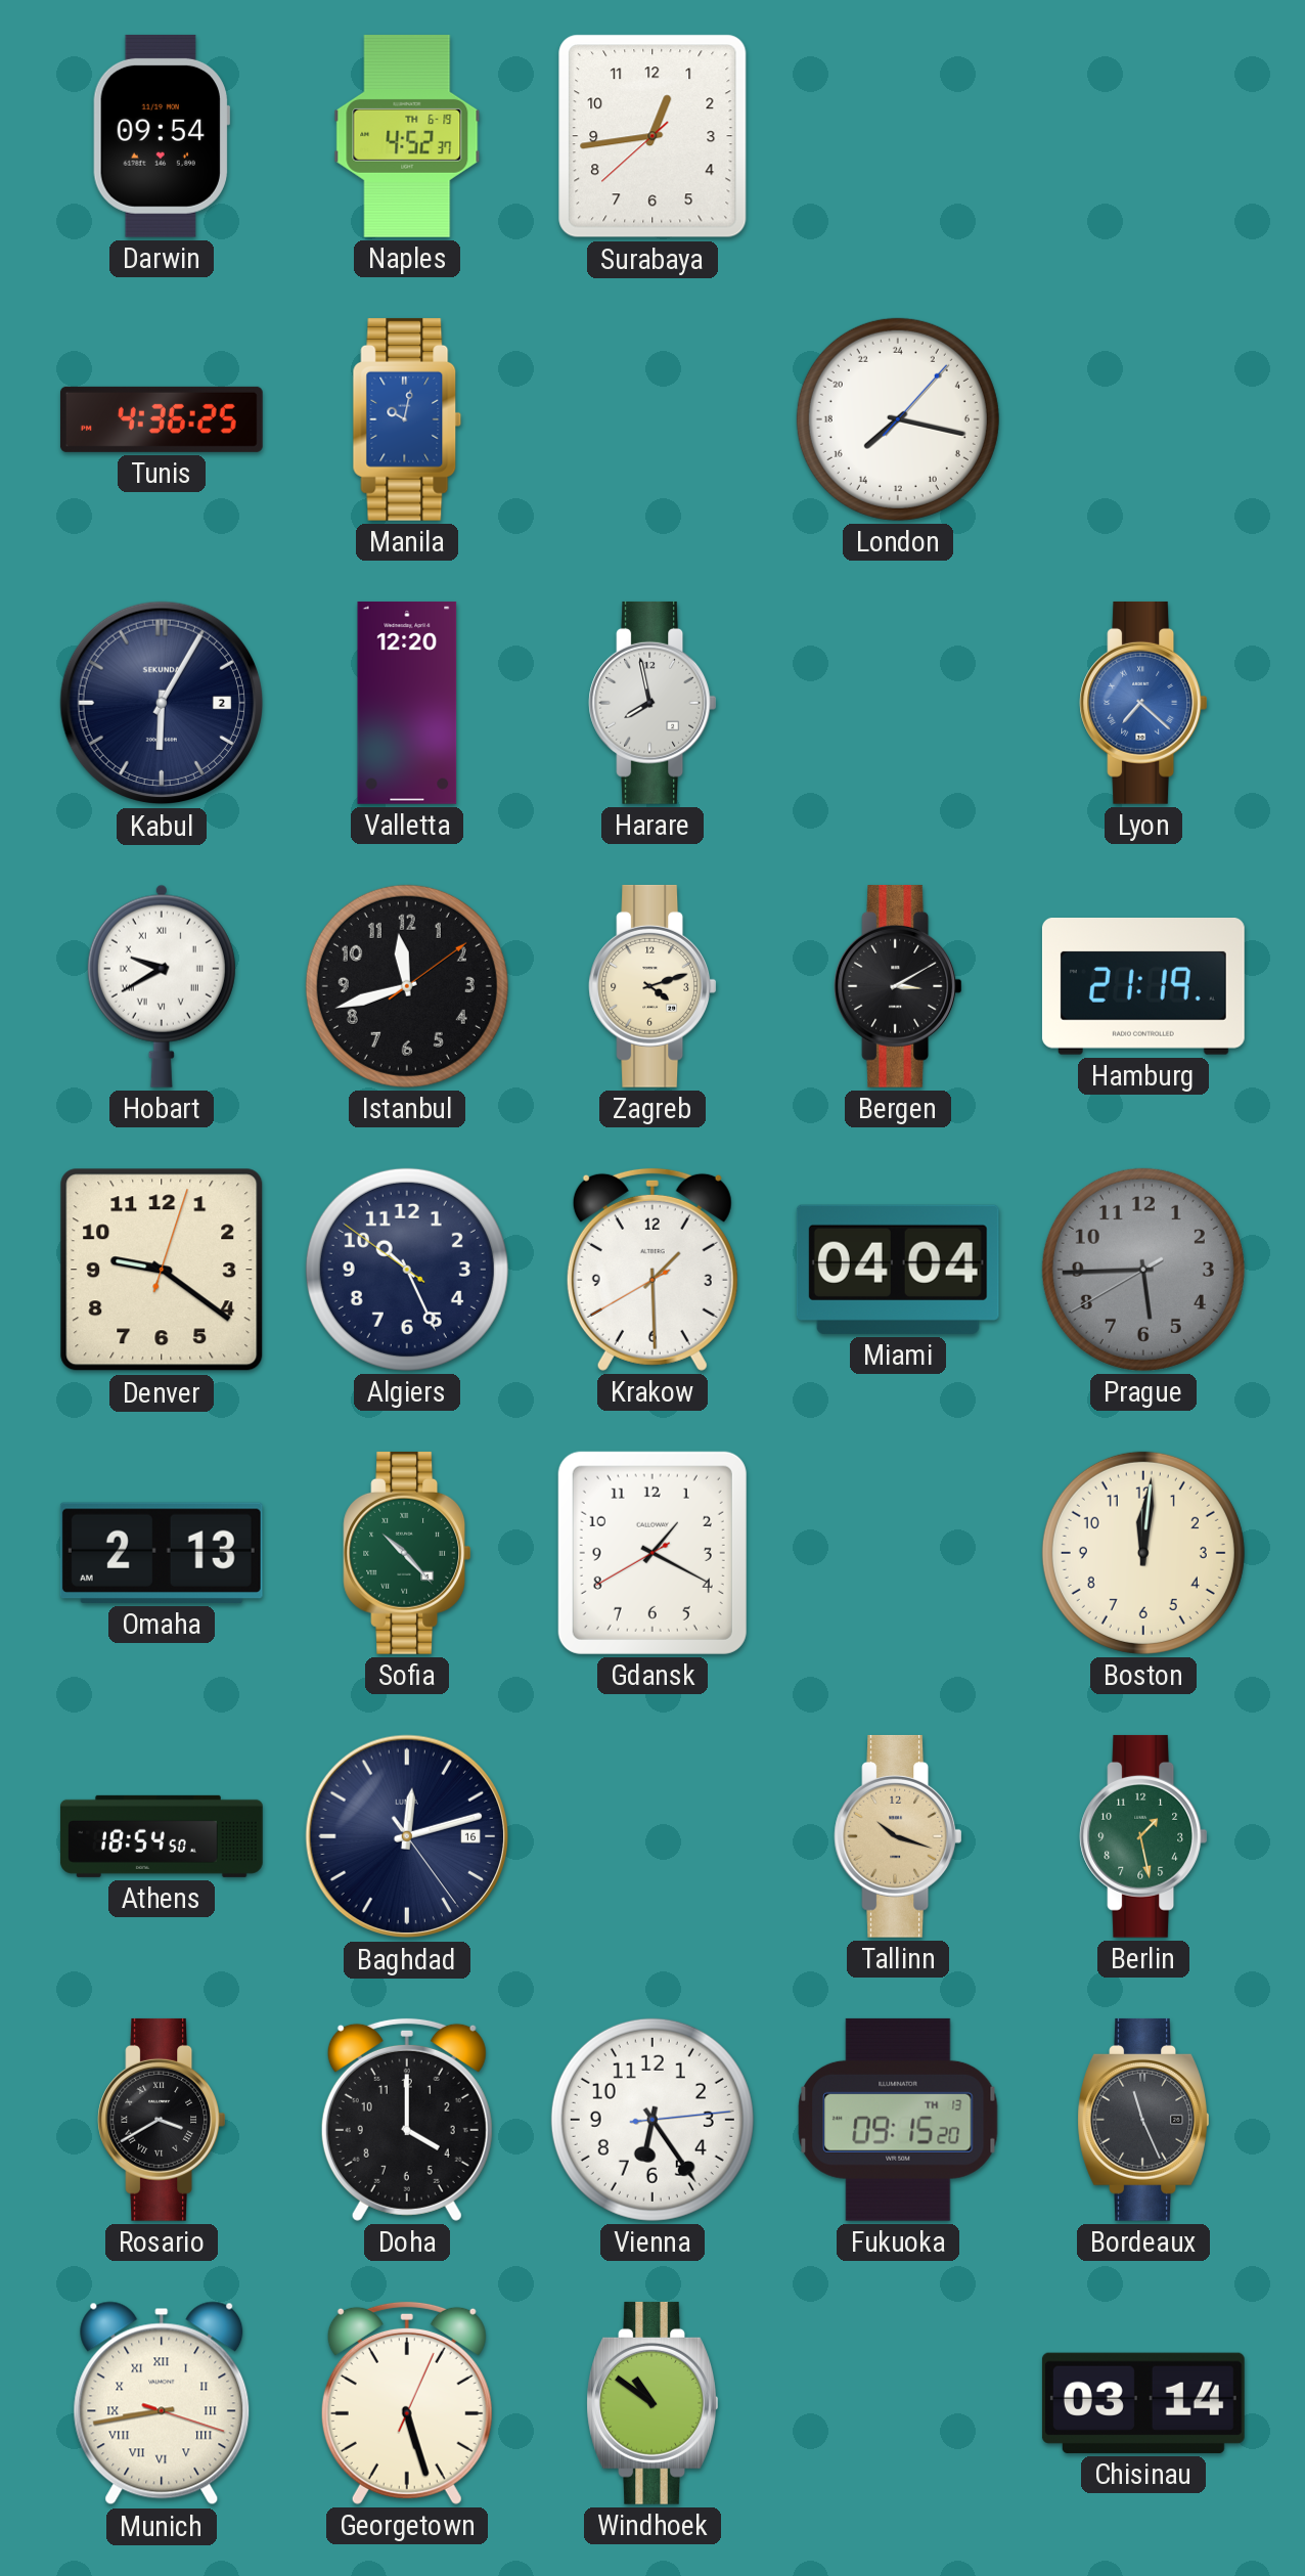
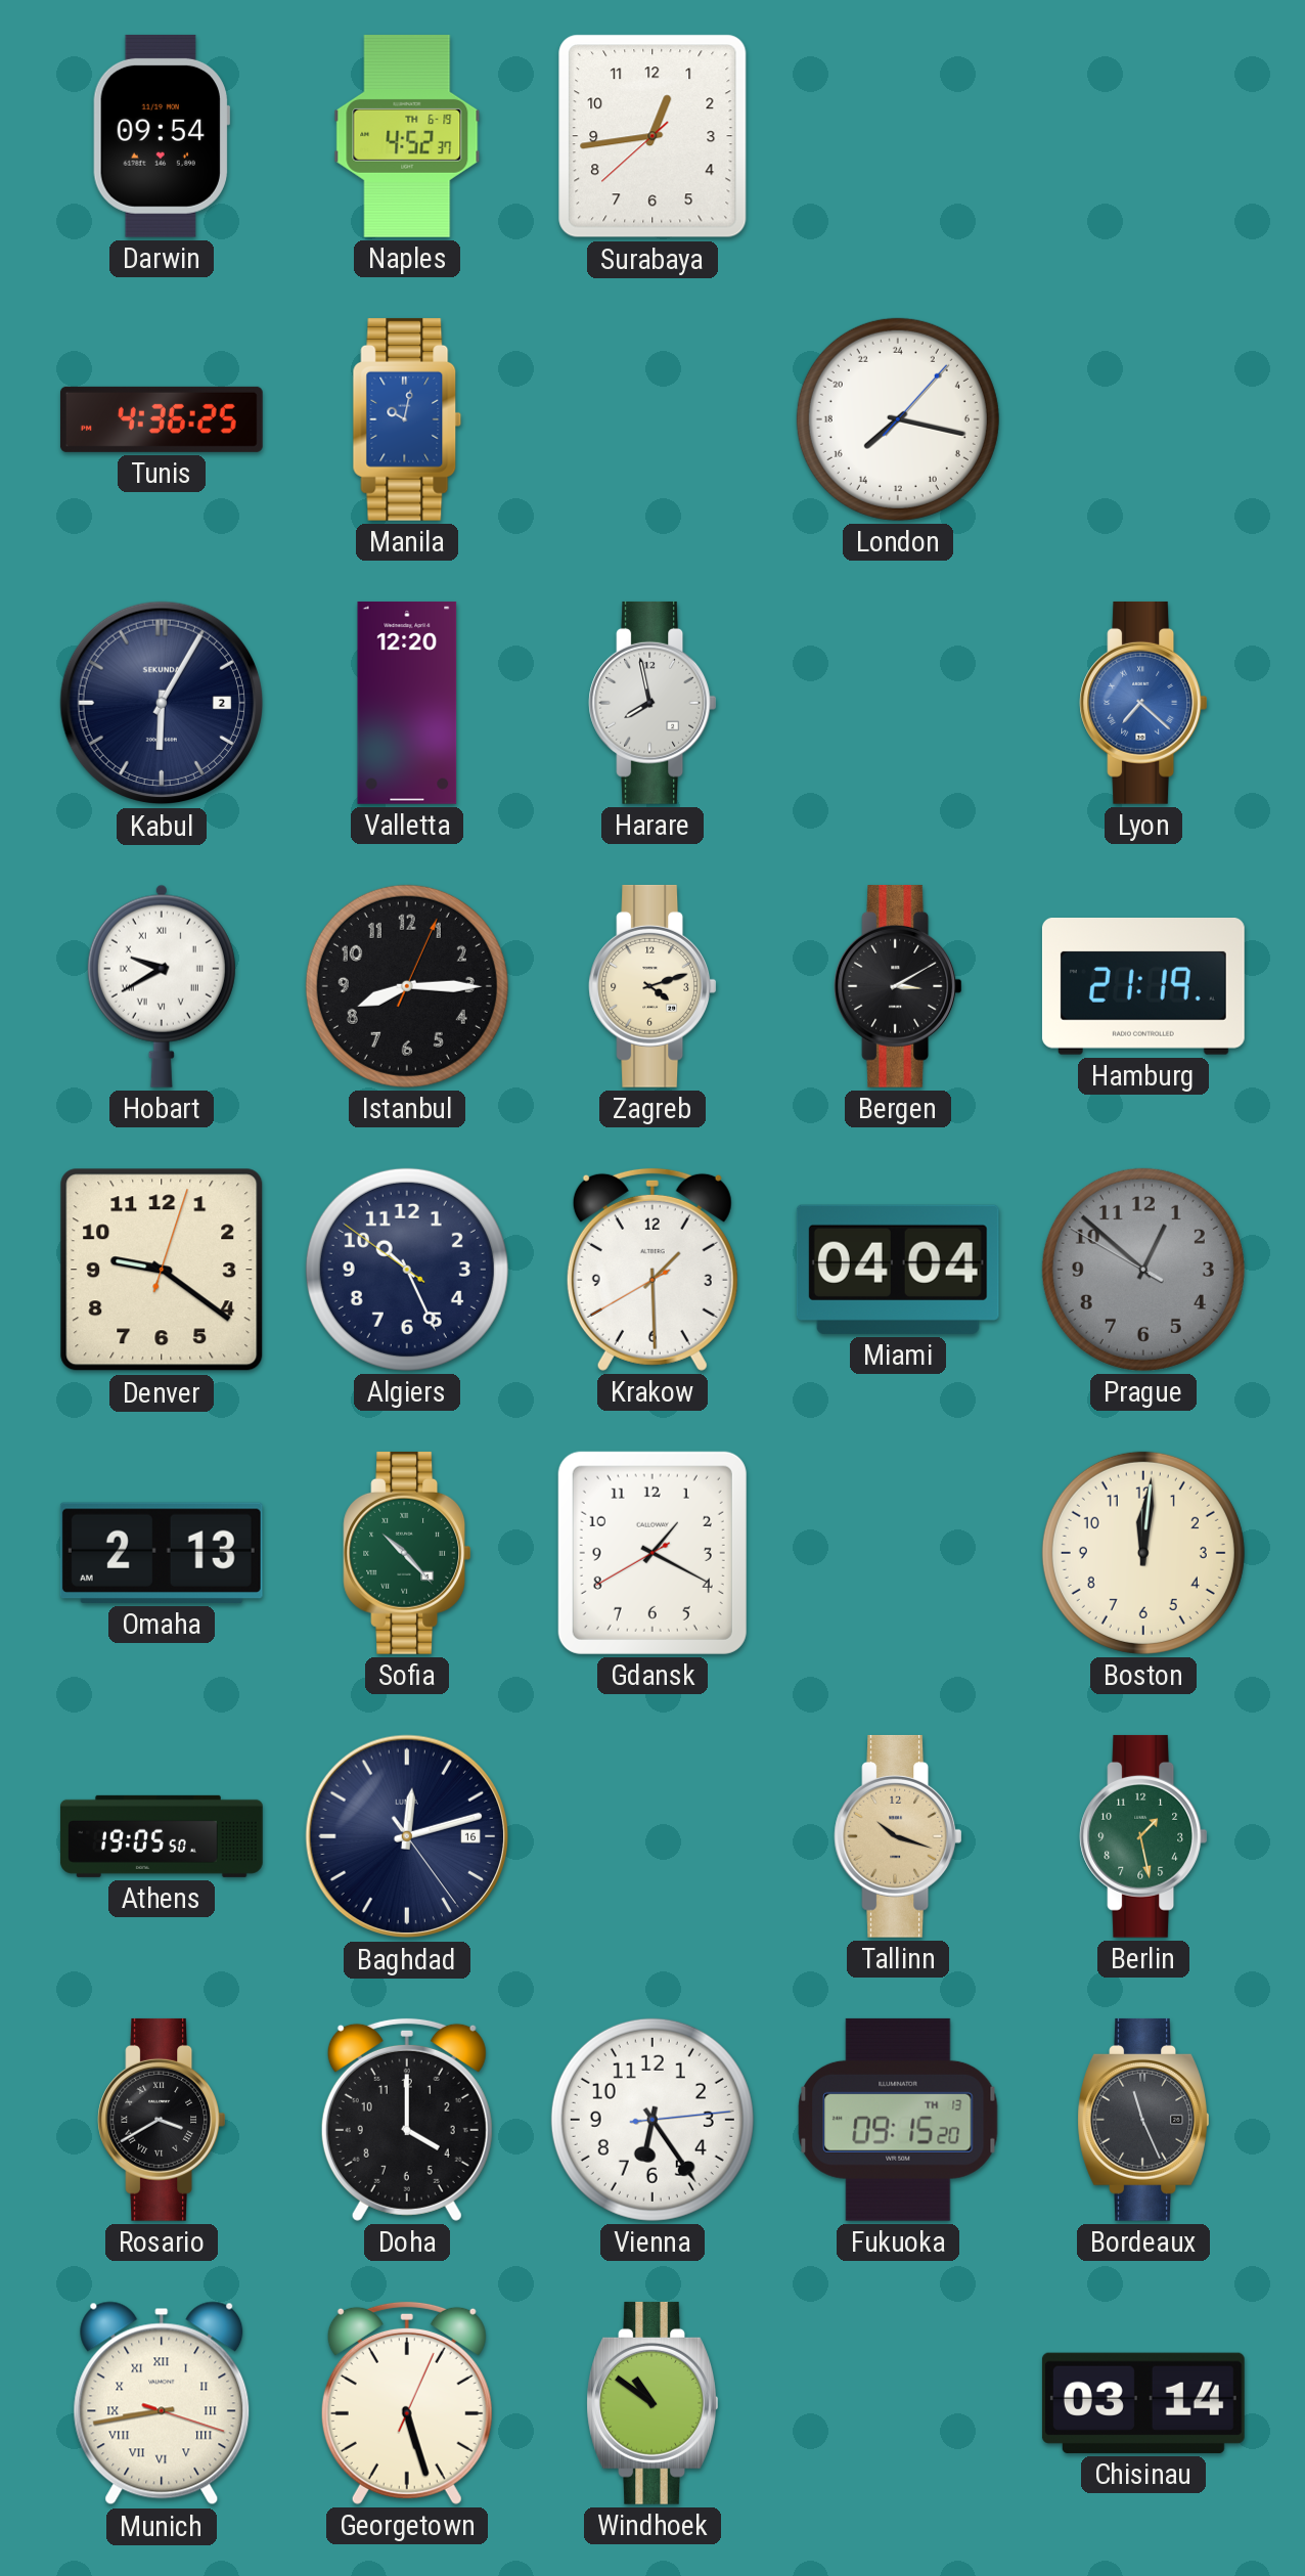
Istanbul: 11:42 -> 8:15 (407, 986)
Prague: 5:44 -> 12:51 (1143, 1270)
Athens: 18:54 -> 19:05 (162, 1836)
